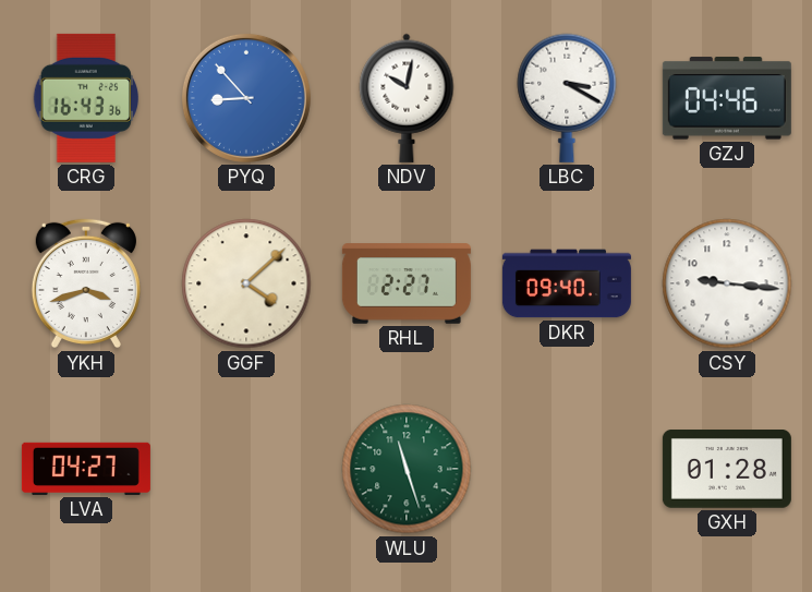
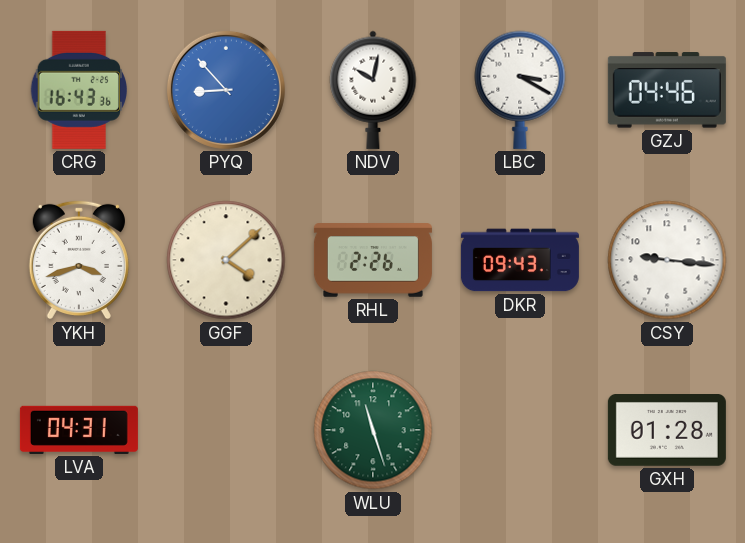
RHL: 2:27 -> 2:26 (373, 260)
DKR: 09:40 -> 09:43 (520, 260)
LVA: 04:27 -> 04:31 (79, 430)
